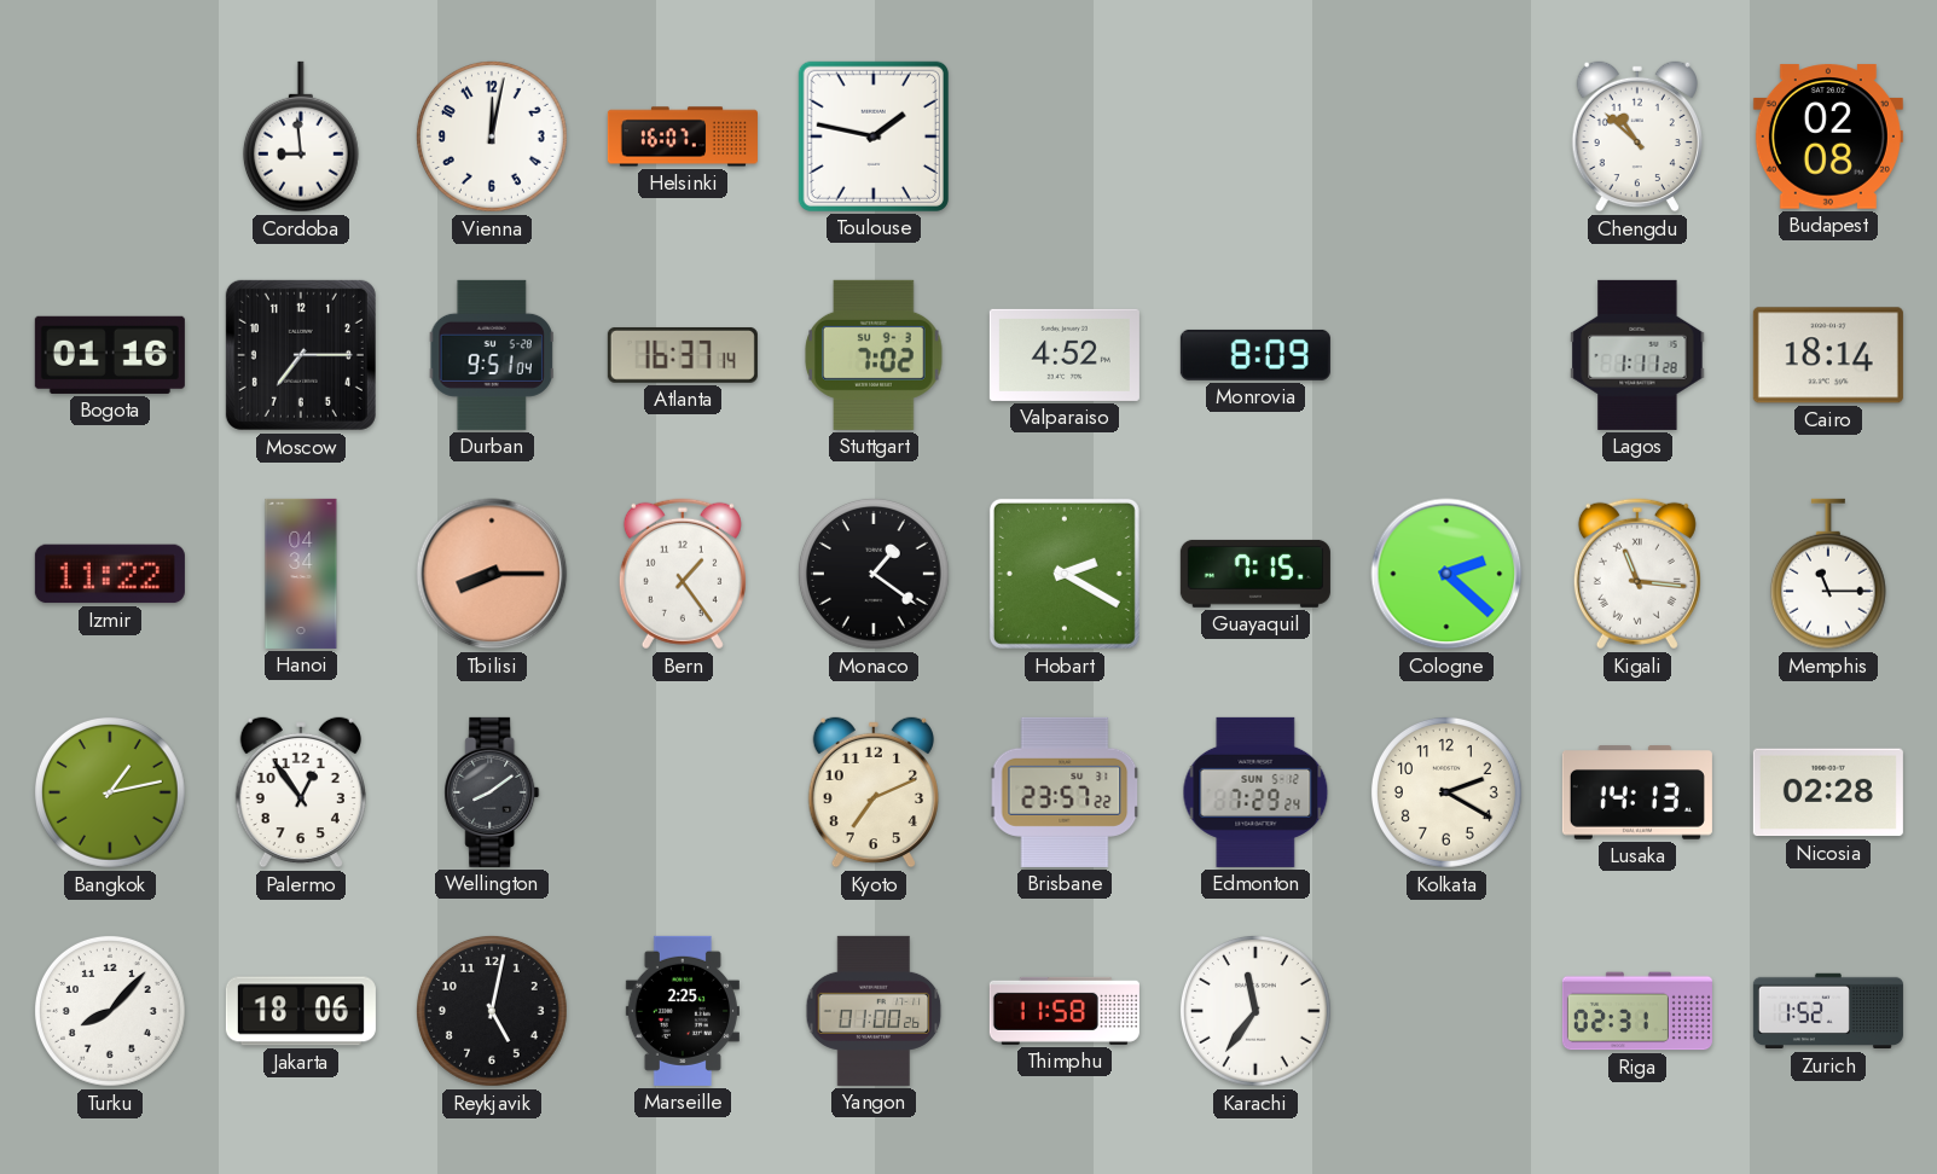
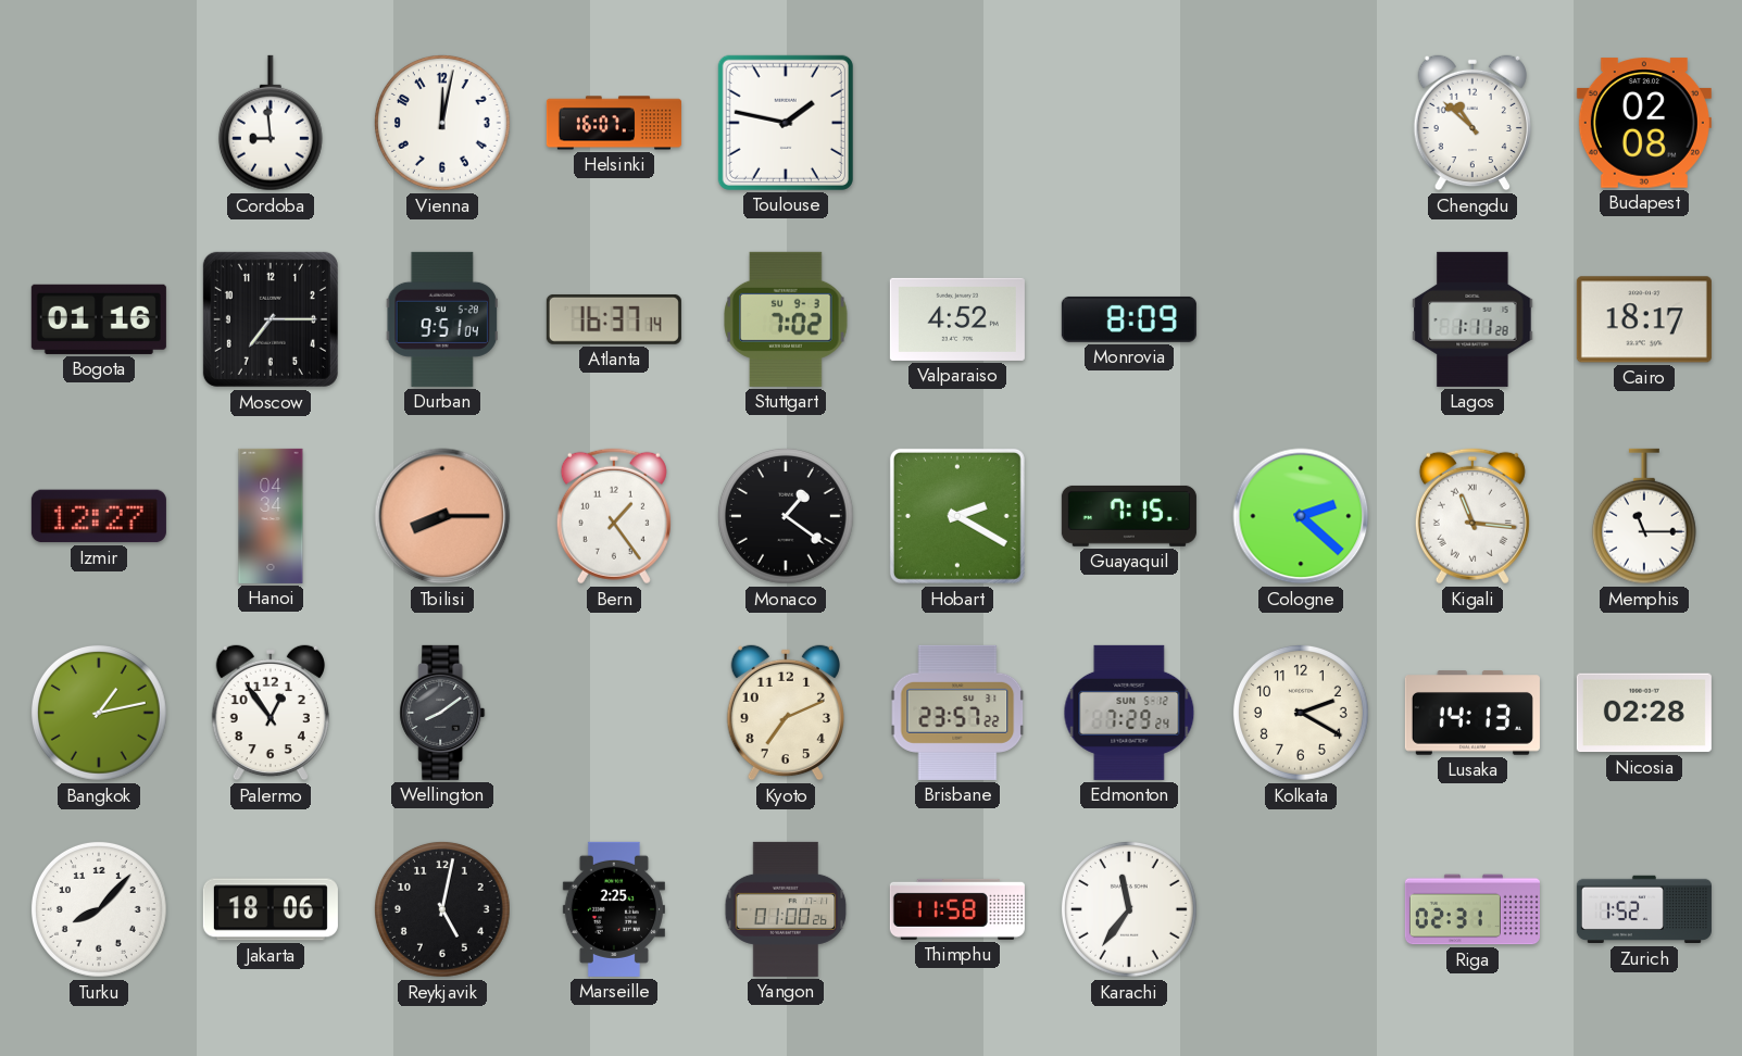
Cairo: 18:14 -> 18:17 (1644, 319)
Izmir: 11:22 -> 12:27 (99, 516)
